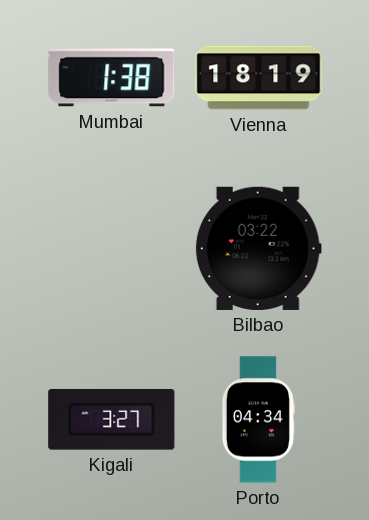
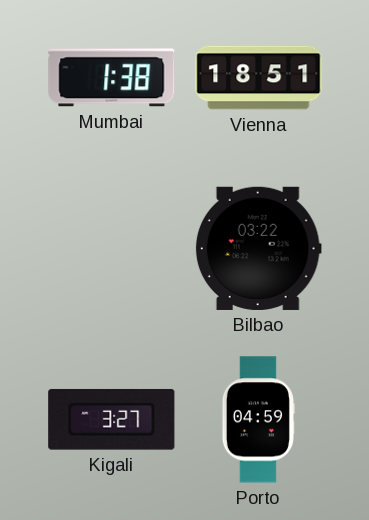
Vienna: 18:19 -> 18:51 (259, 78)
Porto: 04:34 -> 04:59 (258, 420)
